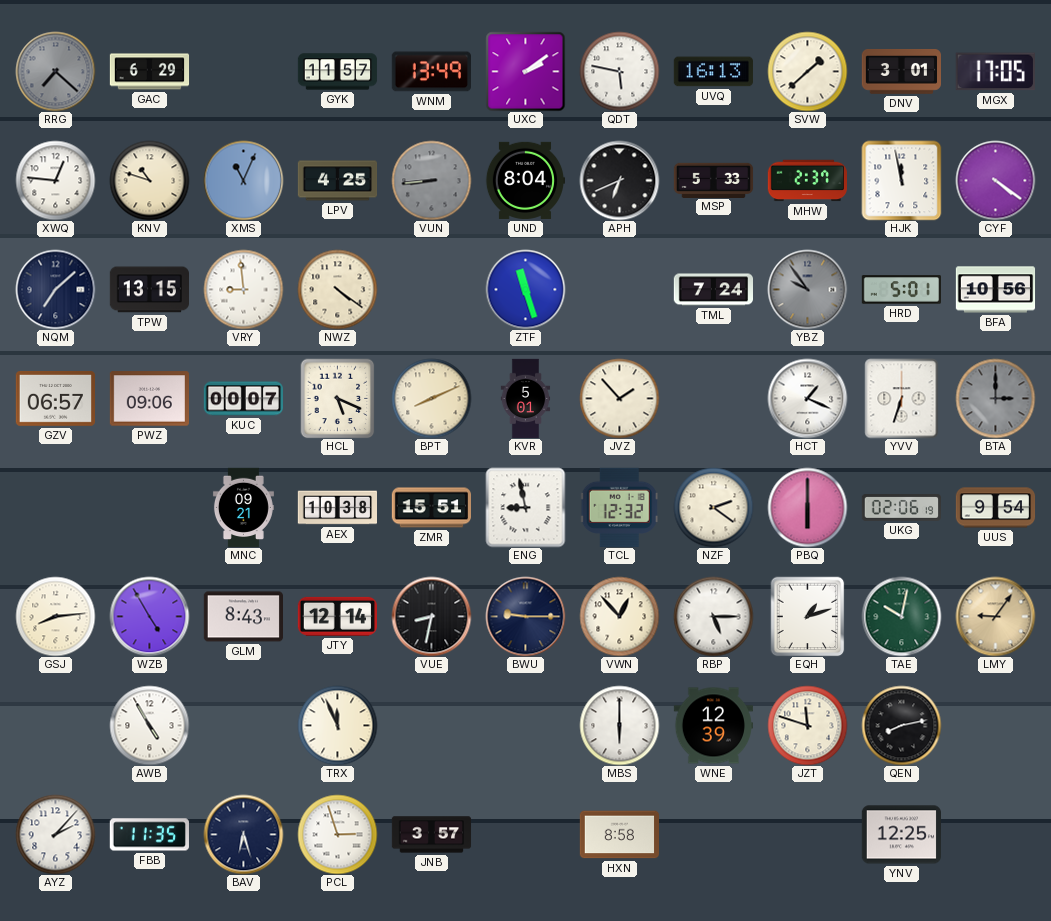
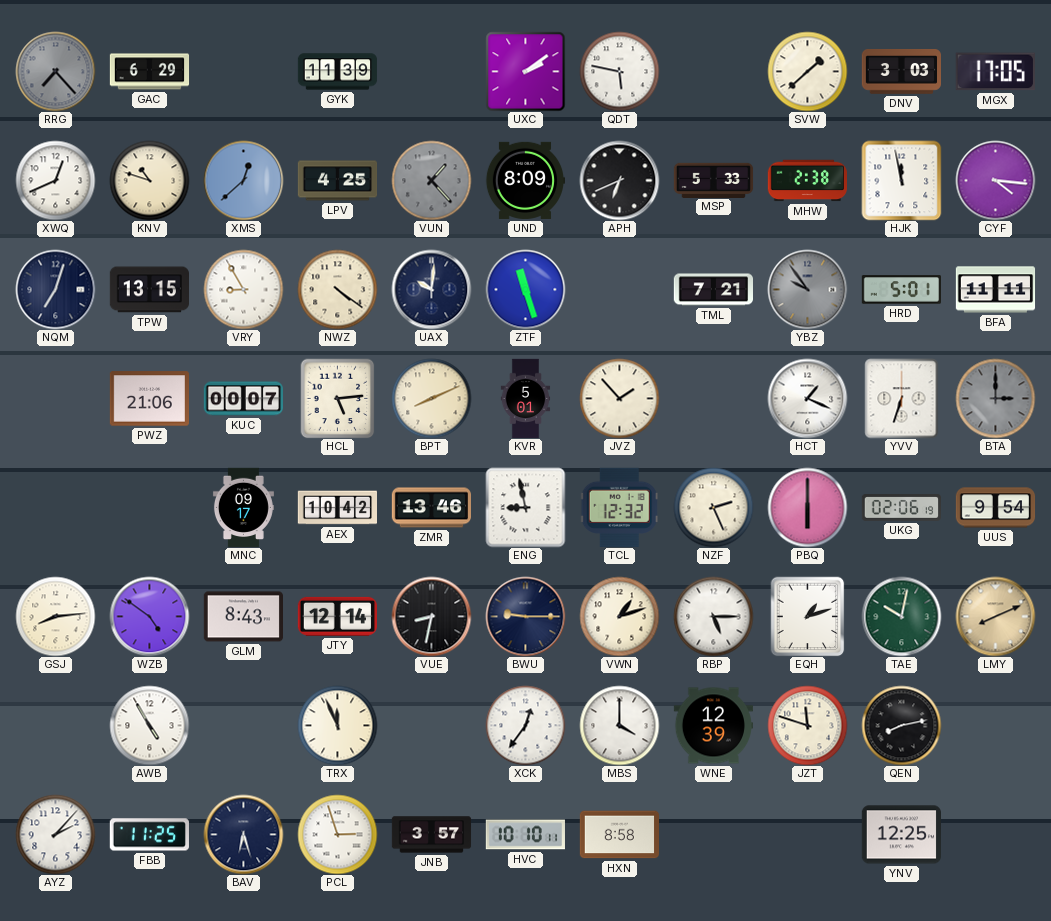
RRG: 7:22 -> 7:23 (55, 71)
GYK: 11:57 -> 11:39 (337, 72)
WNM: 13:49 -> none (431, 72)
UVQ: 16:13 -> none (713, 72)
DNV: 3:01 -> 3:03 (901, 72)
XWQ: 12:46 -> 12:41 (55, 180)
XMS: 11:04 -> 12:38 (243, 180)
VUN: 8:44 -> 1:23 (431, 180)
UND: 8:04 -> 8:09 (525, 180)
MHW: 2:37 -> 2:38 (807, 181)
CYF: 4:21 -> 4:16 (995, 180)
NQM: 7:08 -> 7:03 (55, 289)
VRY: 8:59 -> 8:55 (243, 289)
UAX: none -> 10:01 (431, 289)
TML: 7:24 -> 7:21 (713, 290)
BFA: 10:56 -> 11:11 (995, 290)
GZV: 06:57 -> none (55, 399)
PWZ: 09:06 -> 21:06 (149, 399)
HCL: 5:19 -> 5:14 (338, 398)
MNC: 09:21 -> 09:17 (243, 507)
AEX: 10:38 -> 10:42 (337, 508)
ZMR: 15:51 -> 13:46 (431, 508)
NZF: 2:21 -> 2:26 (713, 507)
WZB: 4:55 -> 4:51 (149, 616)
VWN: 12:53 -> 1:12 (619, 616)
LMY: 9:06 -> 8:11 (995, 616)
XCK: none -> 12:36 (525, 725)
MBS: 6:00 -> 4:00 (619, 725)
FBB: 11:35 -> 11:25 (149, 835)
HVC: none -> 10:10 (525, 835)
